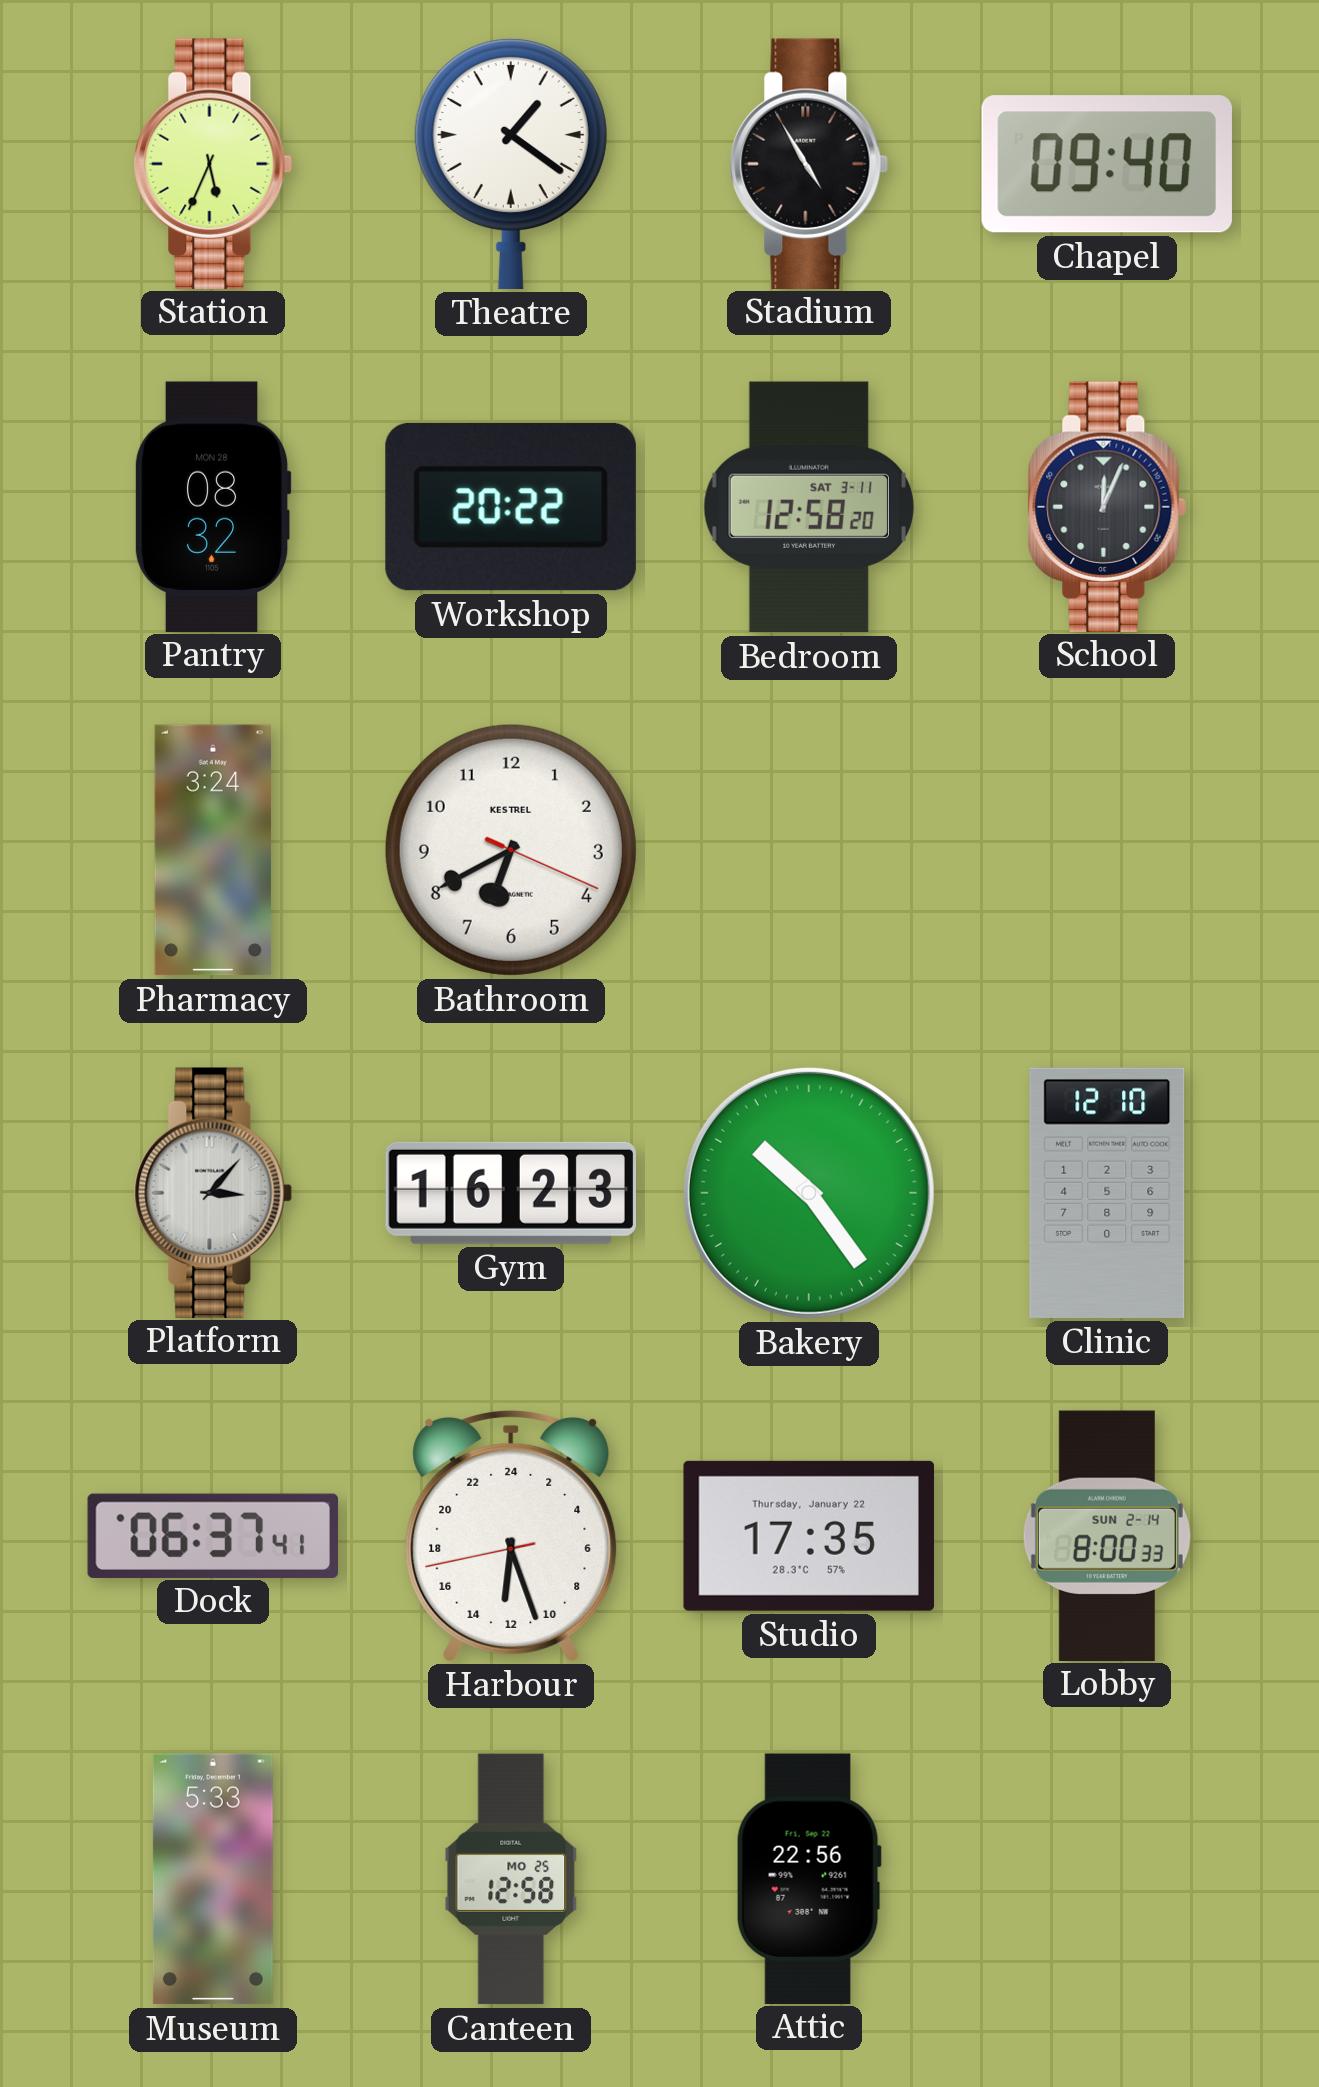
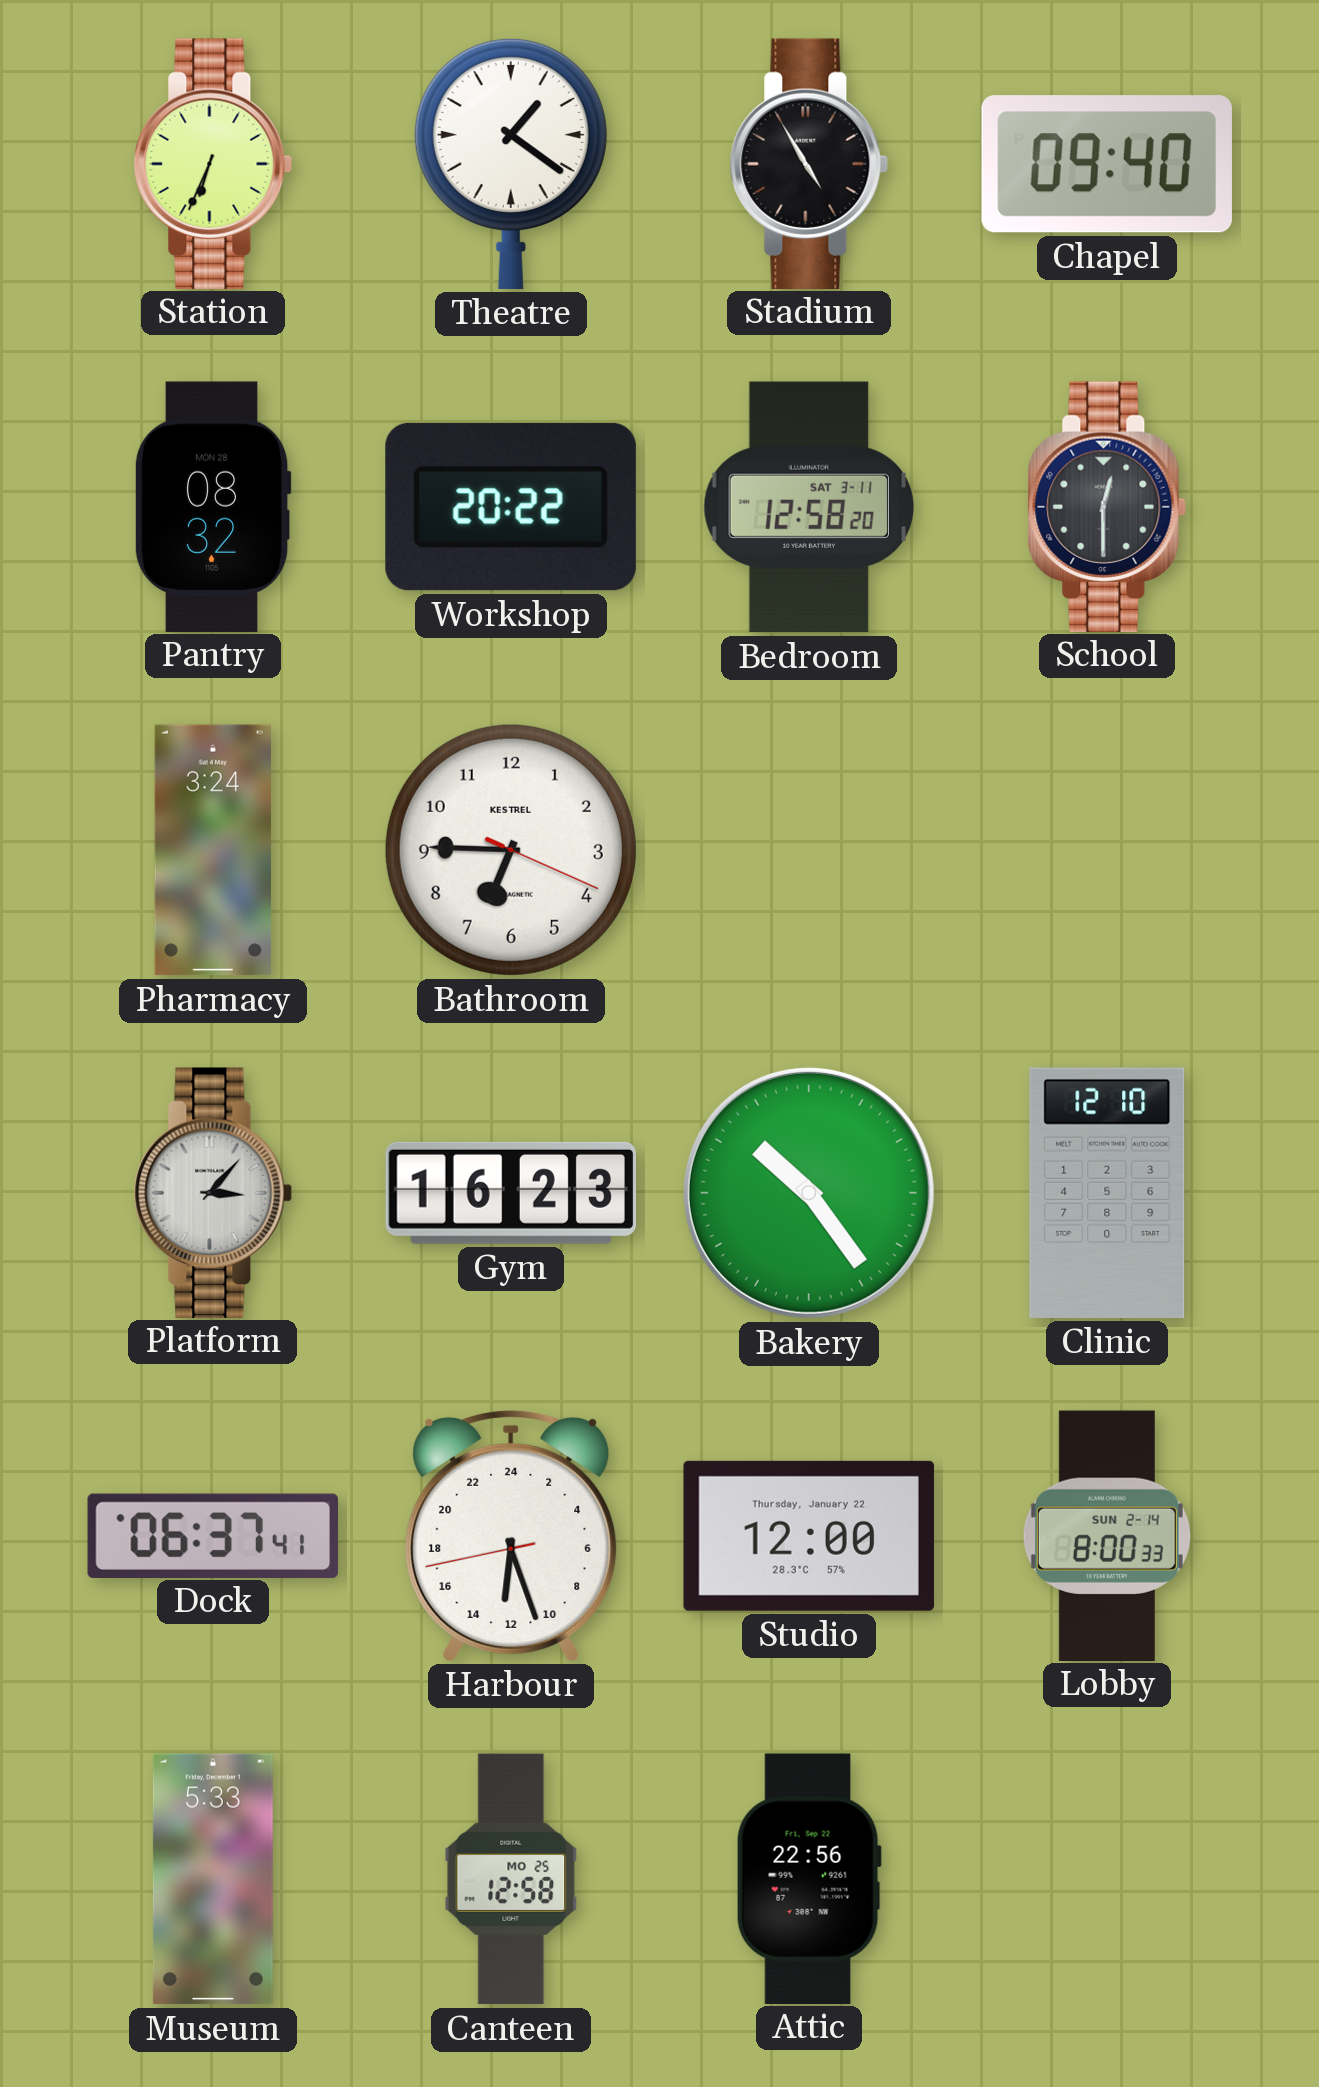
Station: 5:34 -> 6:34 (213, 163)
School: 12:04 -> 12:30 (1107, 506)
Bathroom: 6:40 -> 6:45 (511, 850)
Studio: 17:35 -> 12:00 (809, 1536)
